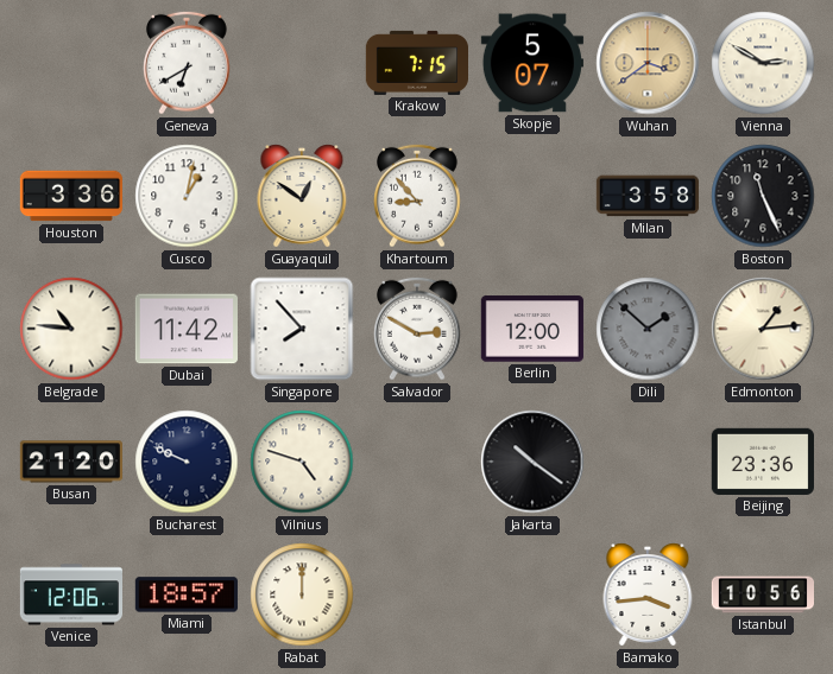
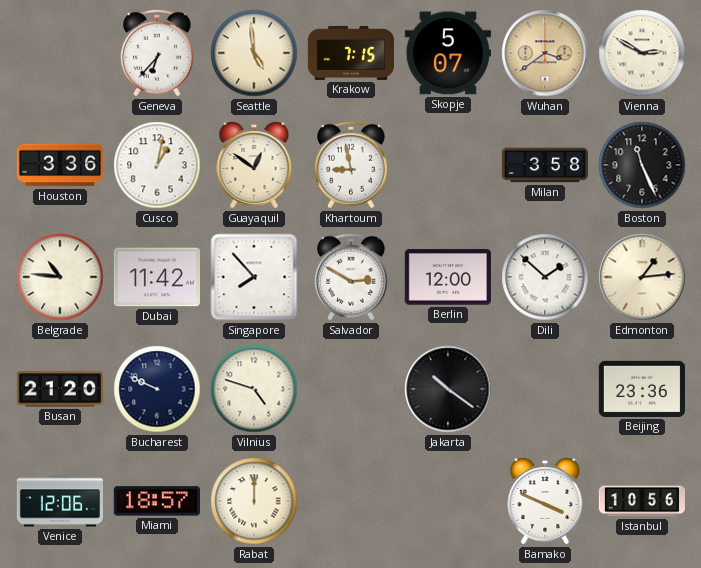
Geneva: 6:40 -> 6:37 (158, 53)
Seattle: none -> 4:59 (254, 53)
Khartoum: 8:53 -> 8:58 (352, 165)
Dili dial: grey -> white (545, 277)
Bamako: 3:44 -> 3:49 (545, 501)
